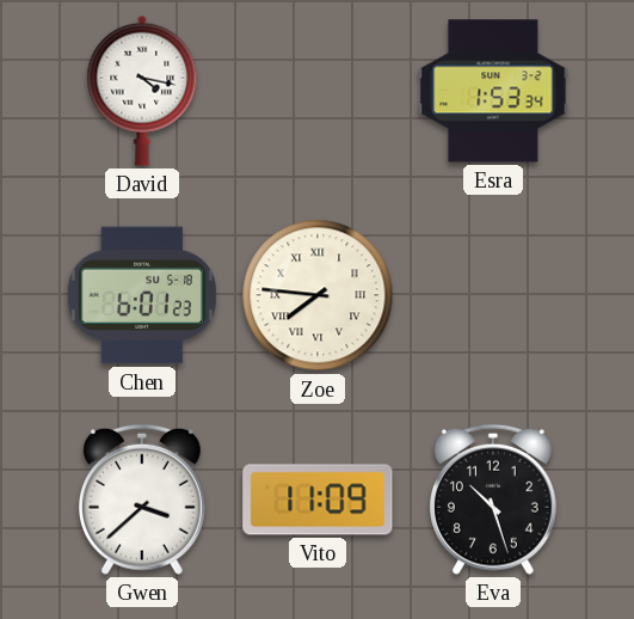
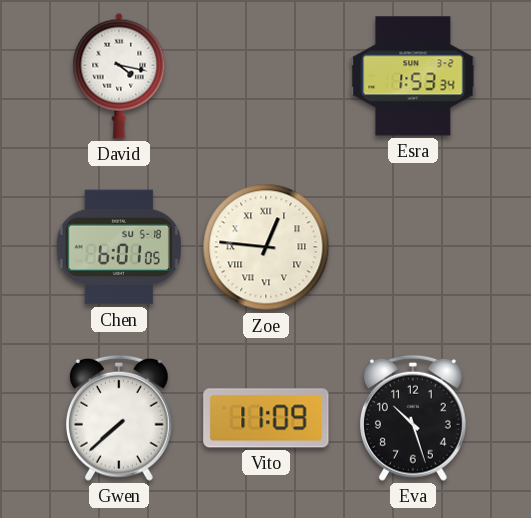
Chen: 6:01:23 -> 6:01:05 (119, 247)
Zoe: 7:46 -> 12:46 (266, 247)
Gwen: 3:38 -> 7:38 (119, 418)
